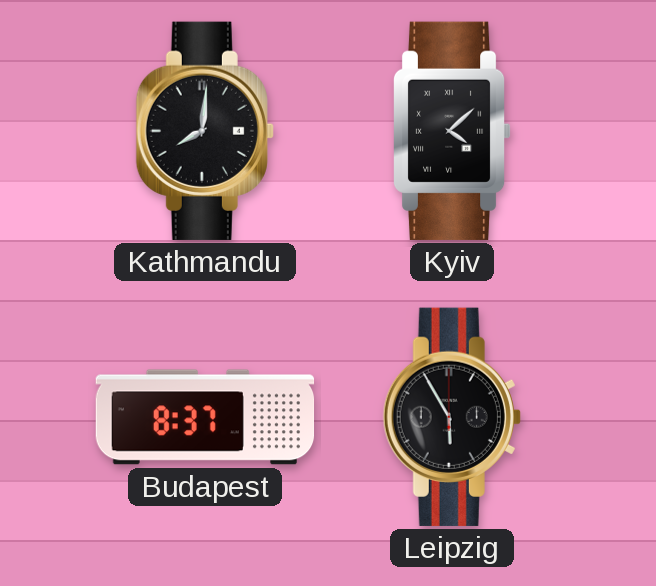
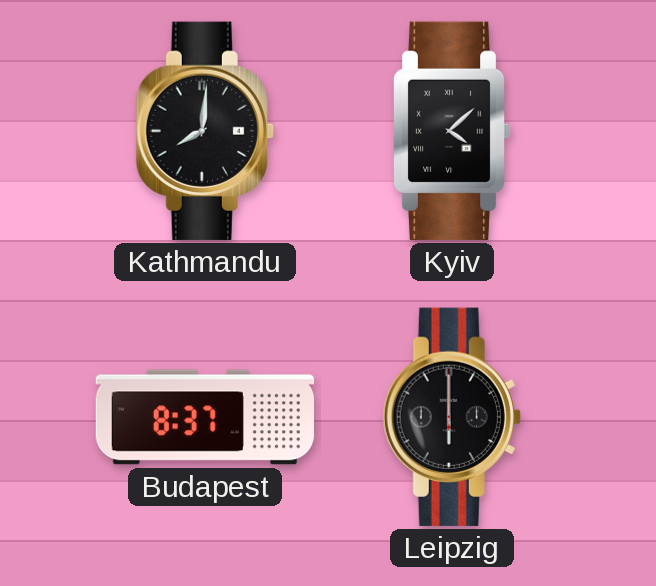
Leipzig: 5:55 -> 6:00 (452, 417)
